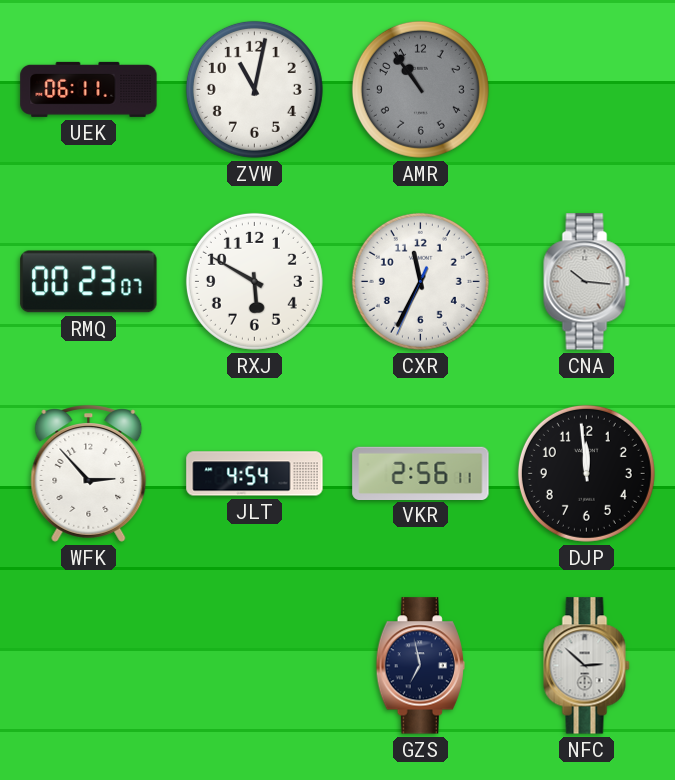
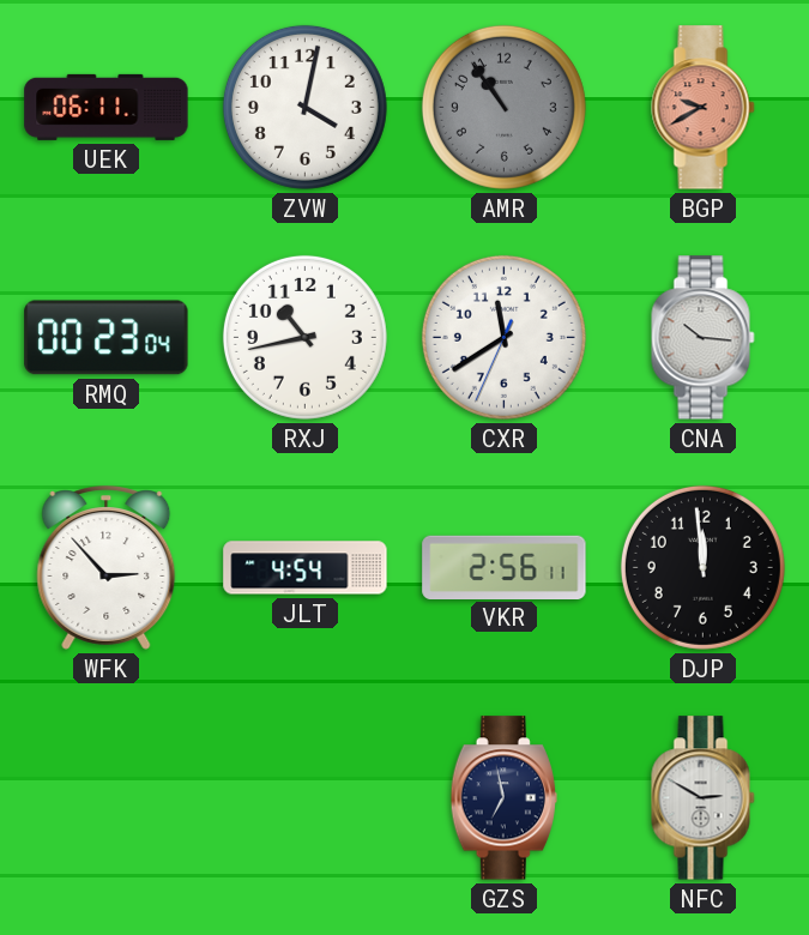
ZVW: 11:02 -> 4:02 (304, 107)
BGP: none -> 9:40 (704, 108)
RMQ: 00:23:07 -> 00:23:04 (107, 338)
RXJ: 5:50 -> 10:43 (304, 337)
CXR: 11:34 -> 11:39 (503, 337)
NFC: 2:52 -> 2:50 (704, 798)
